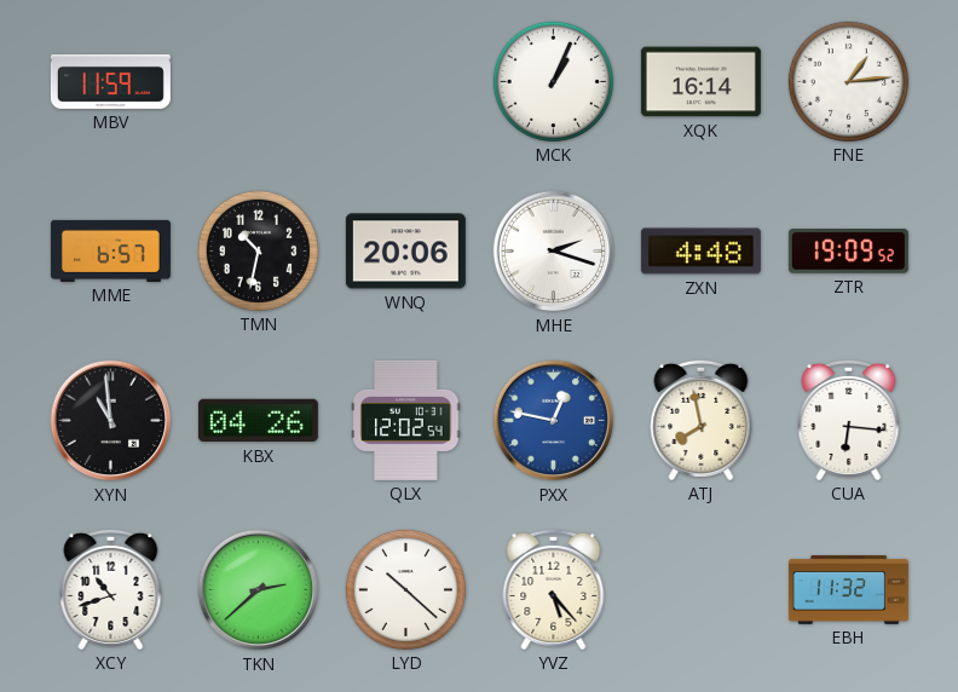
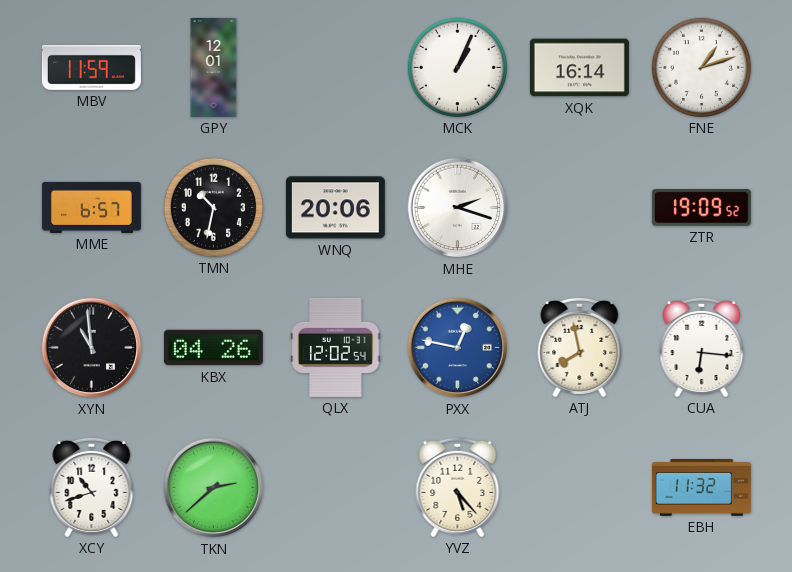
GPY: none -> 12:01 (214, 67)
FNE: 1:14 -> 1:12 (701, 67)
ZXN: 4:48 -> none (700, 252)
LYD: 10:22 -> none (405, 589)
